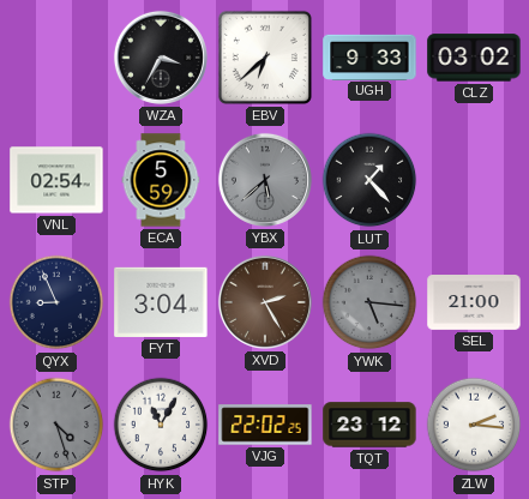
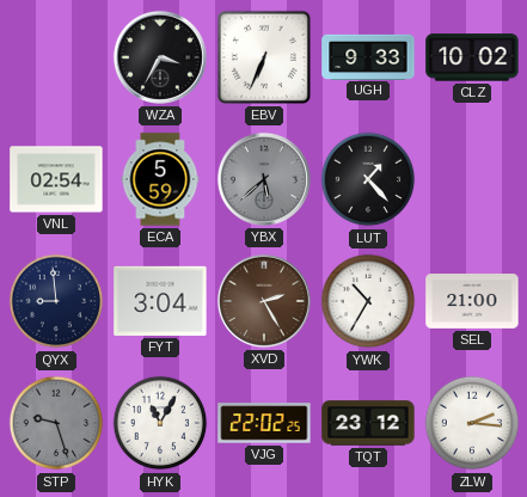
EBV: 6:38 -> 6:34 (264, 57)
CLZ: 03:02 -> 10:02 (472, 57)
QYX: 8:56 -> 8:59 (56, 301)
YWK: 5:16 -> 10:35 (368, 301)
YWK dial: grey -> white (368, 301)
STP: 4:27 -> 9:27 (56, 423)
